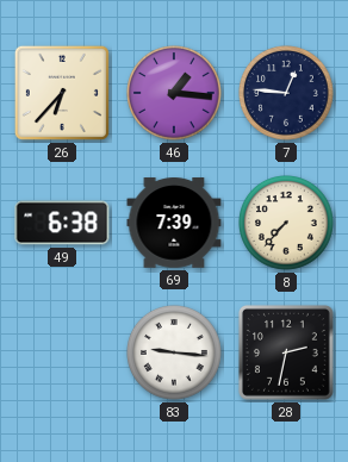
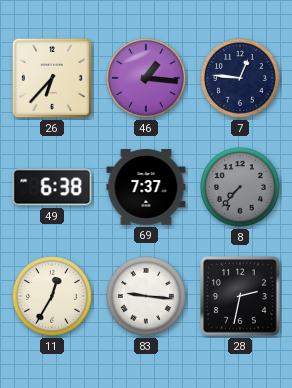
69: 7:39 -> 7:37 (146, 187)
8 dial: cream -> grey (241, 188)
11: none -> 12:35 (53, 297)
